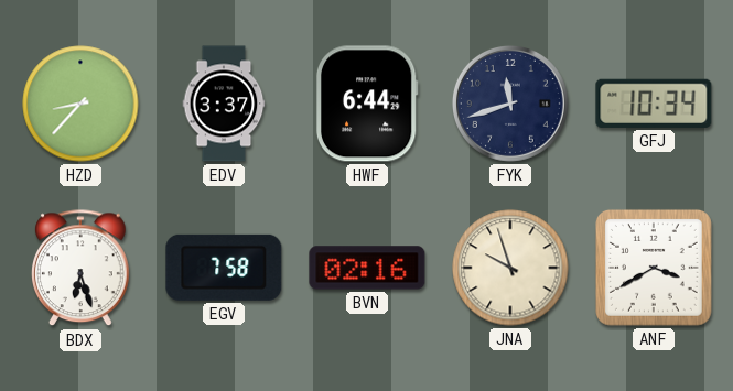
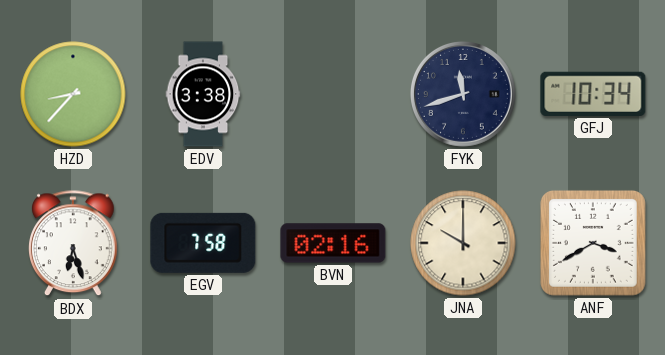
EDV: 3:37 -> 3:38 (203, 94)
HWF: 6:44 -> none (367, 104)
JNA: 9:57 -> 10:00 (463, 243)
